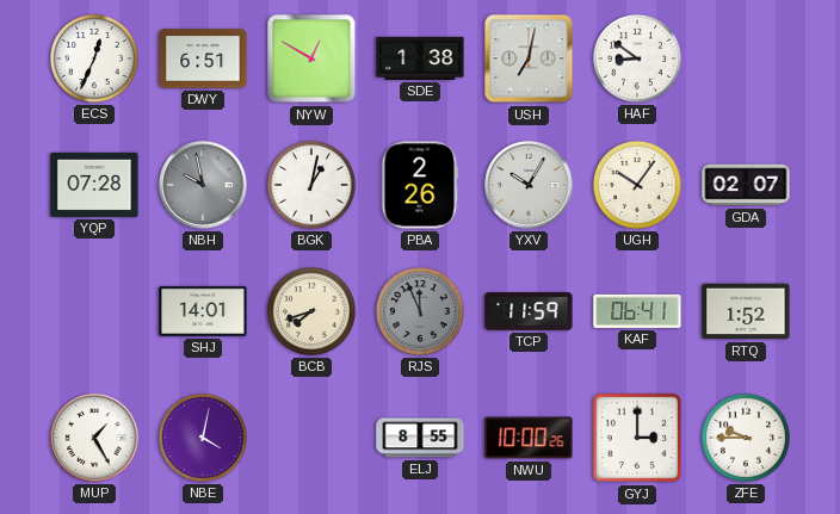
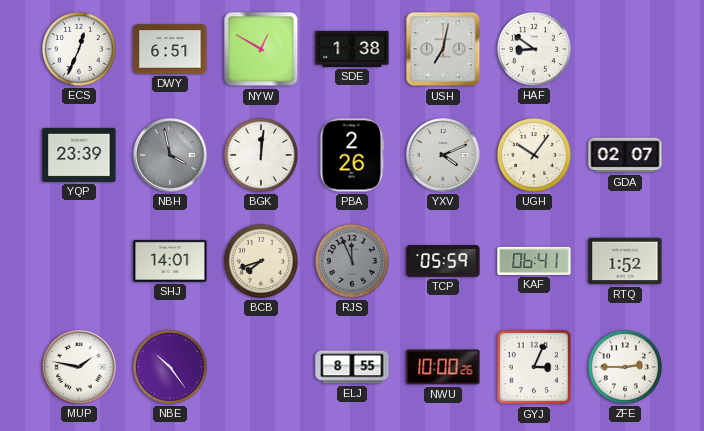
YQP: 07:28 -> 23:39 (79, 155)
NBH: 9:58 -> 3:58 (170, 155)
BGK: 1:02 -> 12:01 (261, 155)
YXV: 10:05 -> 4:11 (443, 155)
TCP: 11:59 -> 05:59 (443, 261)
MUP: 1:25 -> 1:47 (79, 367)
NBE: 4:02 -> 10:24 (170, 367)
GYJ: 3:00 -> 3:04 (534, 367)
ZFE: 9:45 -> 2:45 (625, 367)
